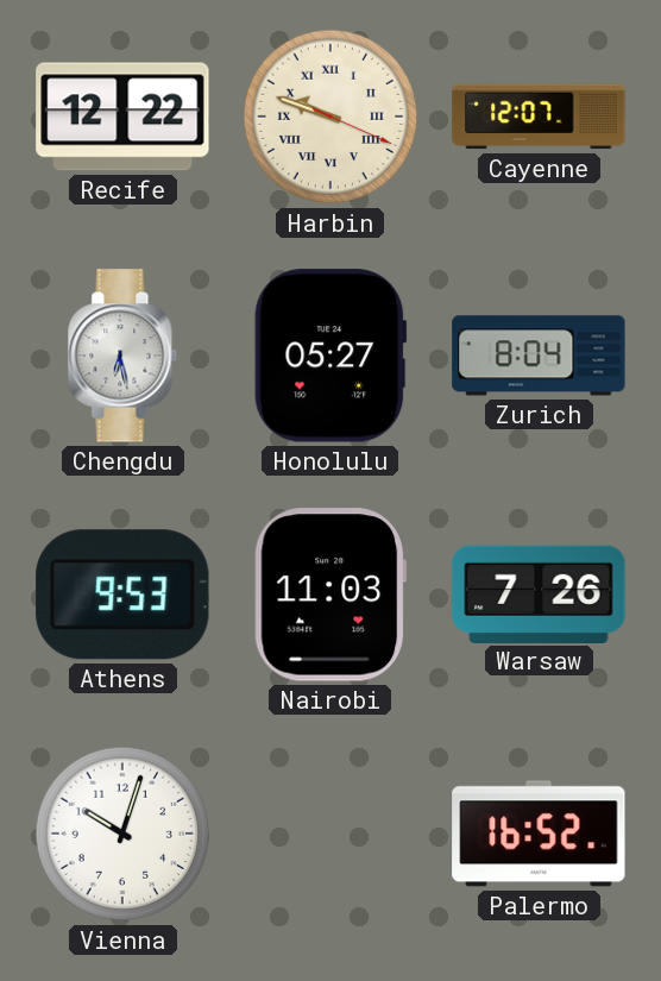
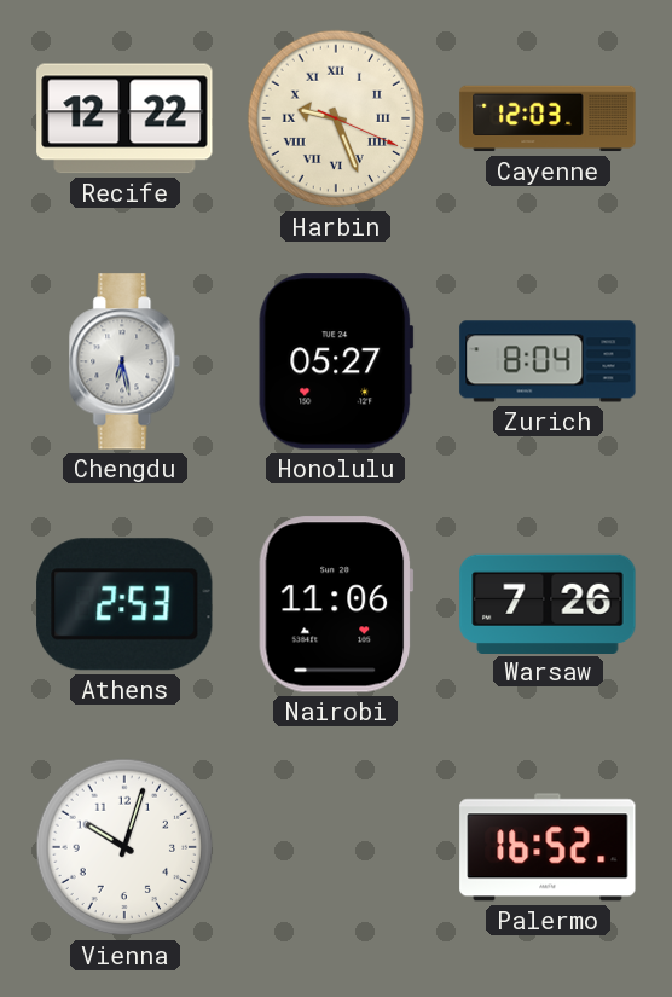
Harbin: 9:48 -> 9:26 (336, 118)
Cayenne: 12:07 -> 12:03 (548, 118)
Athens: 9:53 -> 2:53 (124, 604)
Nairobi: 11:03 -> 11:06 (336, 604)
